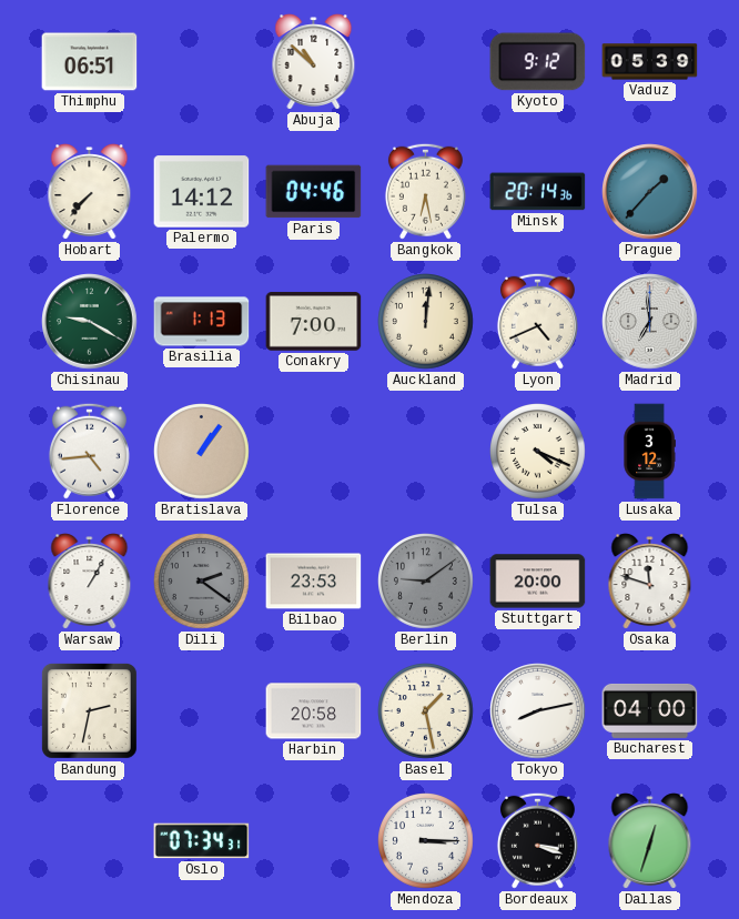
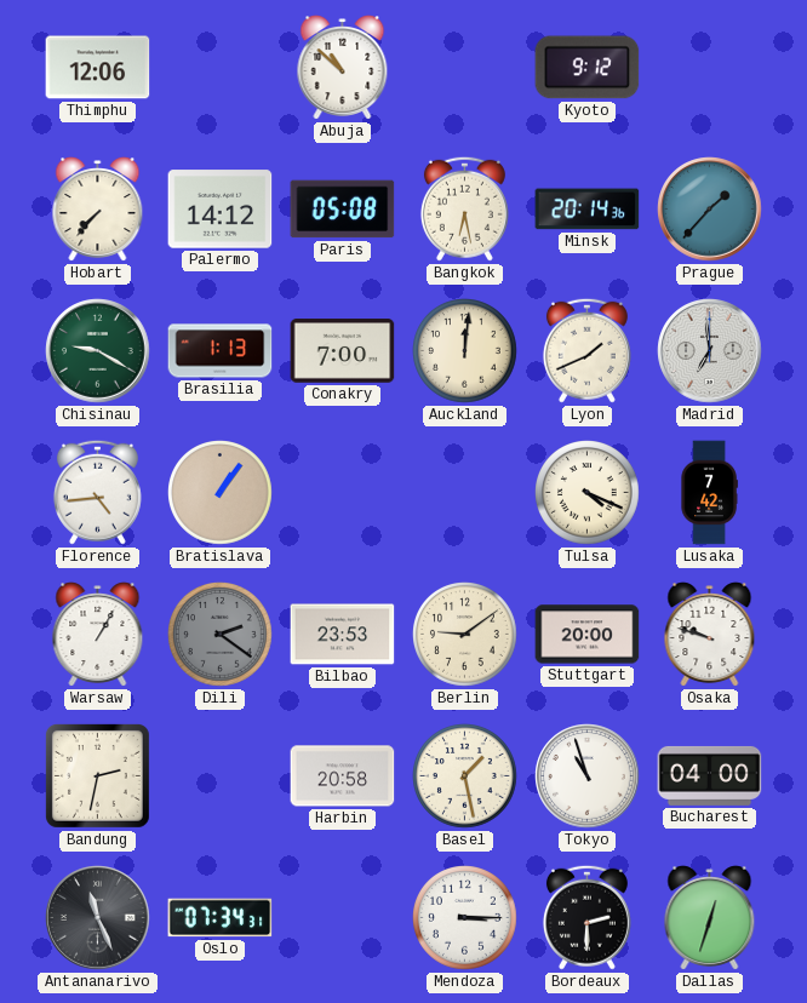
Thimphu: 06:51 -> 12:06 (98, 68)
Vaduz: 05:39 -> none (650, 62)
Paris: 04:46 -> 05:08 (343, 210)
Lyon: 4:41 -> 1:41 (586, 350)
Lusaka: 3:12 -> 7:42 (709, 493)
Berlin dial: grey -> cream (465, 635)
Osaka: 11:48 -> 9:48 (710, 635)
Tokyo: 8:13 -> 10:57 (588, 776)
Antananarivo: none -> 11:26 (98, 918)
Bordeaux: 3:18 -> 2:30 (586, 917)
